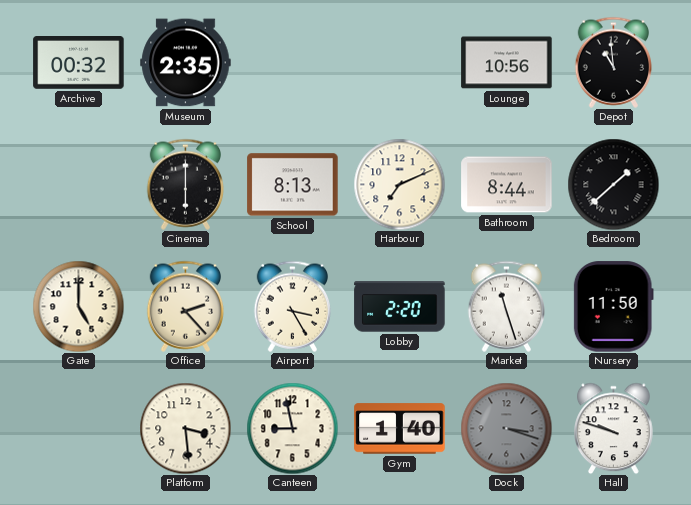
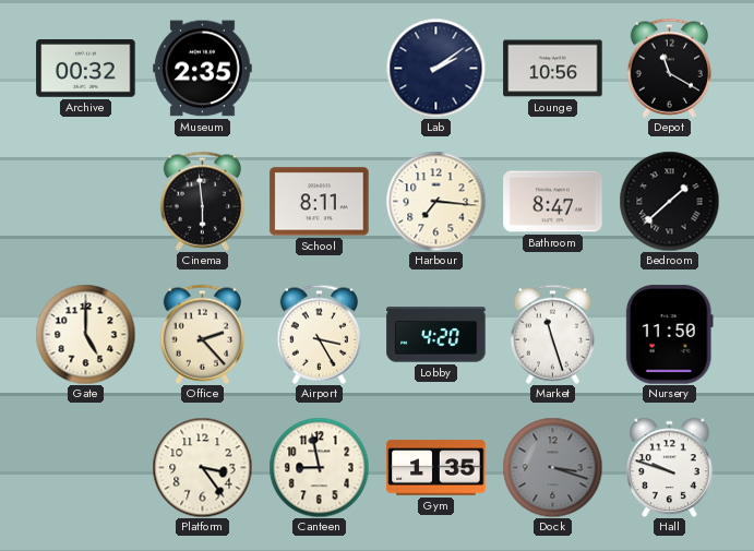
Lab: none -> 2:09 (435, 68)
Depot: 10:59 -> 11:20 (670, 68)
Cinema: 6:00 -> 5:59 (203, 201)
School: 8:13 -> 8:11 (320, 202)
Harbour: 7:11 -> 7:16 (435, 201)
Bathroom: 8:44 -> 8:47 (553, 202)
Lobby: 2:20 -> 4:20 (436, 335)
Platform: 3:29 -> 3:24 (202, 467)
Gym: 1:40 -> 1:35 (436, 468)
